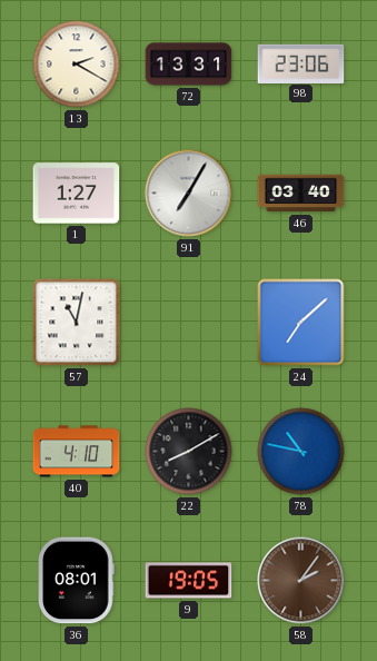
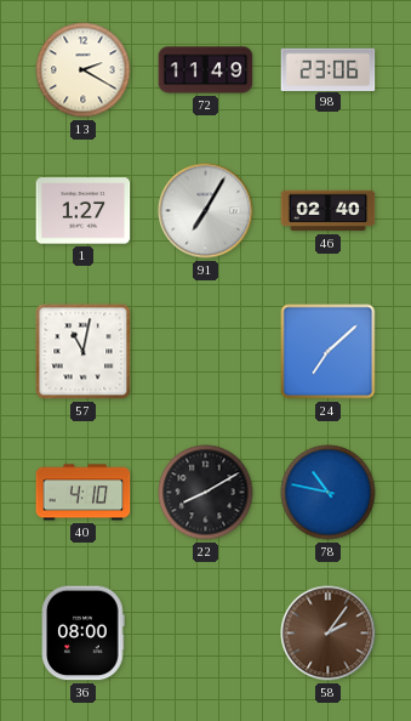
72: 13:31 -> 11:49 (206, 70)
46: 03:40 -> 02:40 (329, 211)
36: 08:01 -> 08:00 (84, 634)
9: 19:05 -> none (189, 581)
